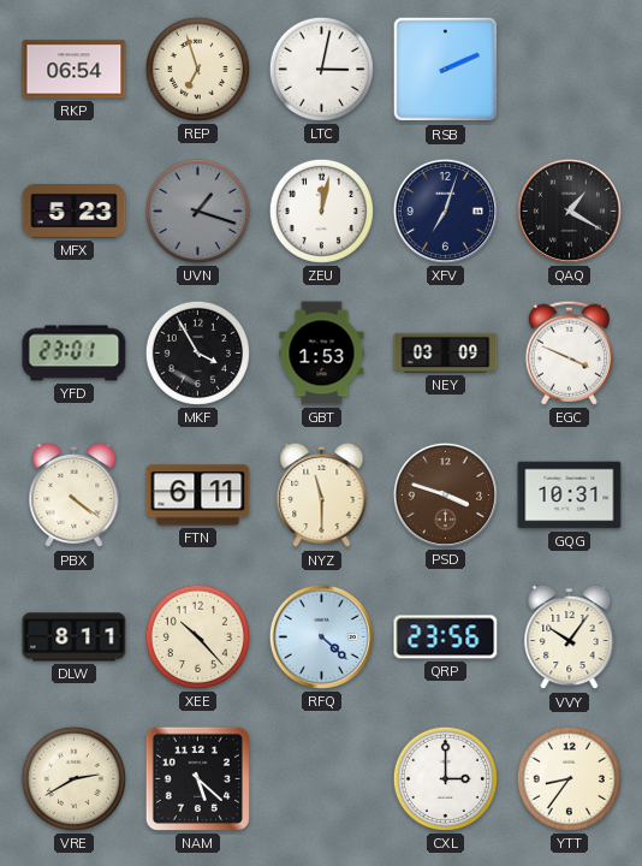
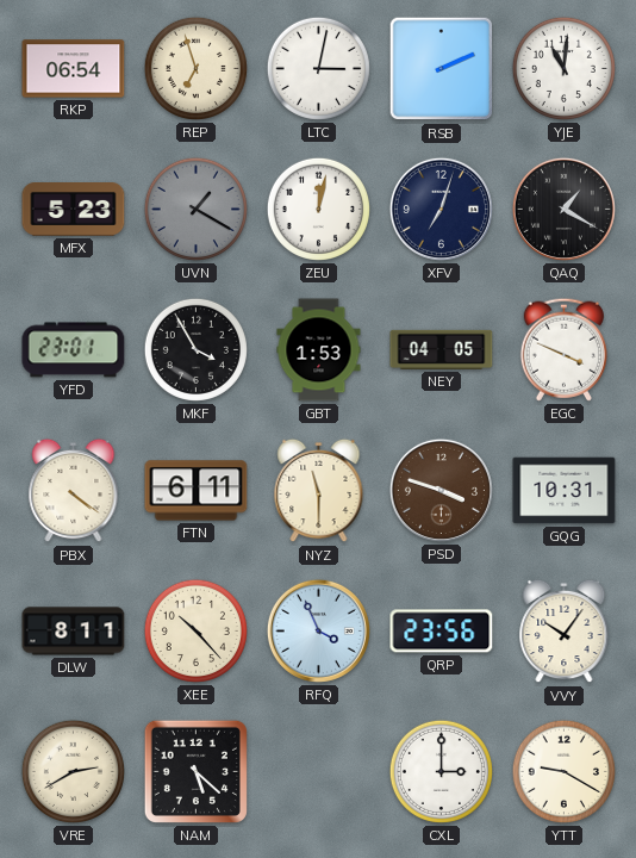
YJE: none -> 11:01 (563, 68)
UVN: 1:18 -> 1:20 (195, 209)
NEY: 03:09 -> 04:05 (442, 349)
RFQ: 4:22 -> 3:56 (318, 630)
YTT: 8:36 -> 9:20 (563, 771)
